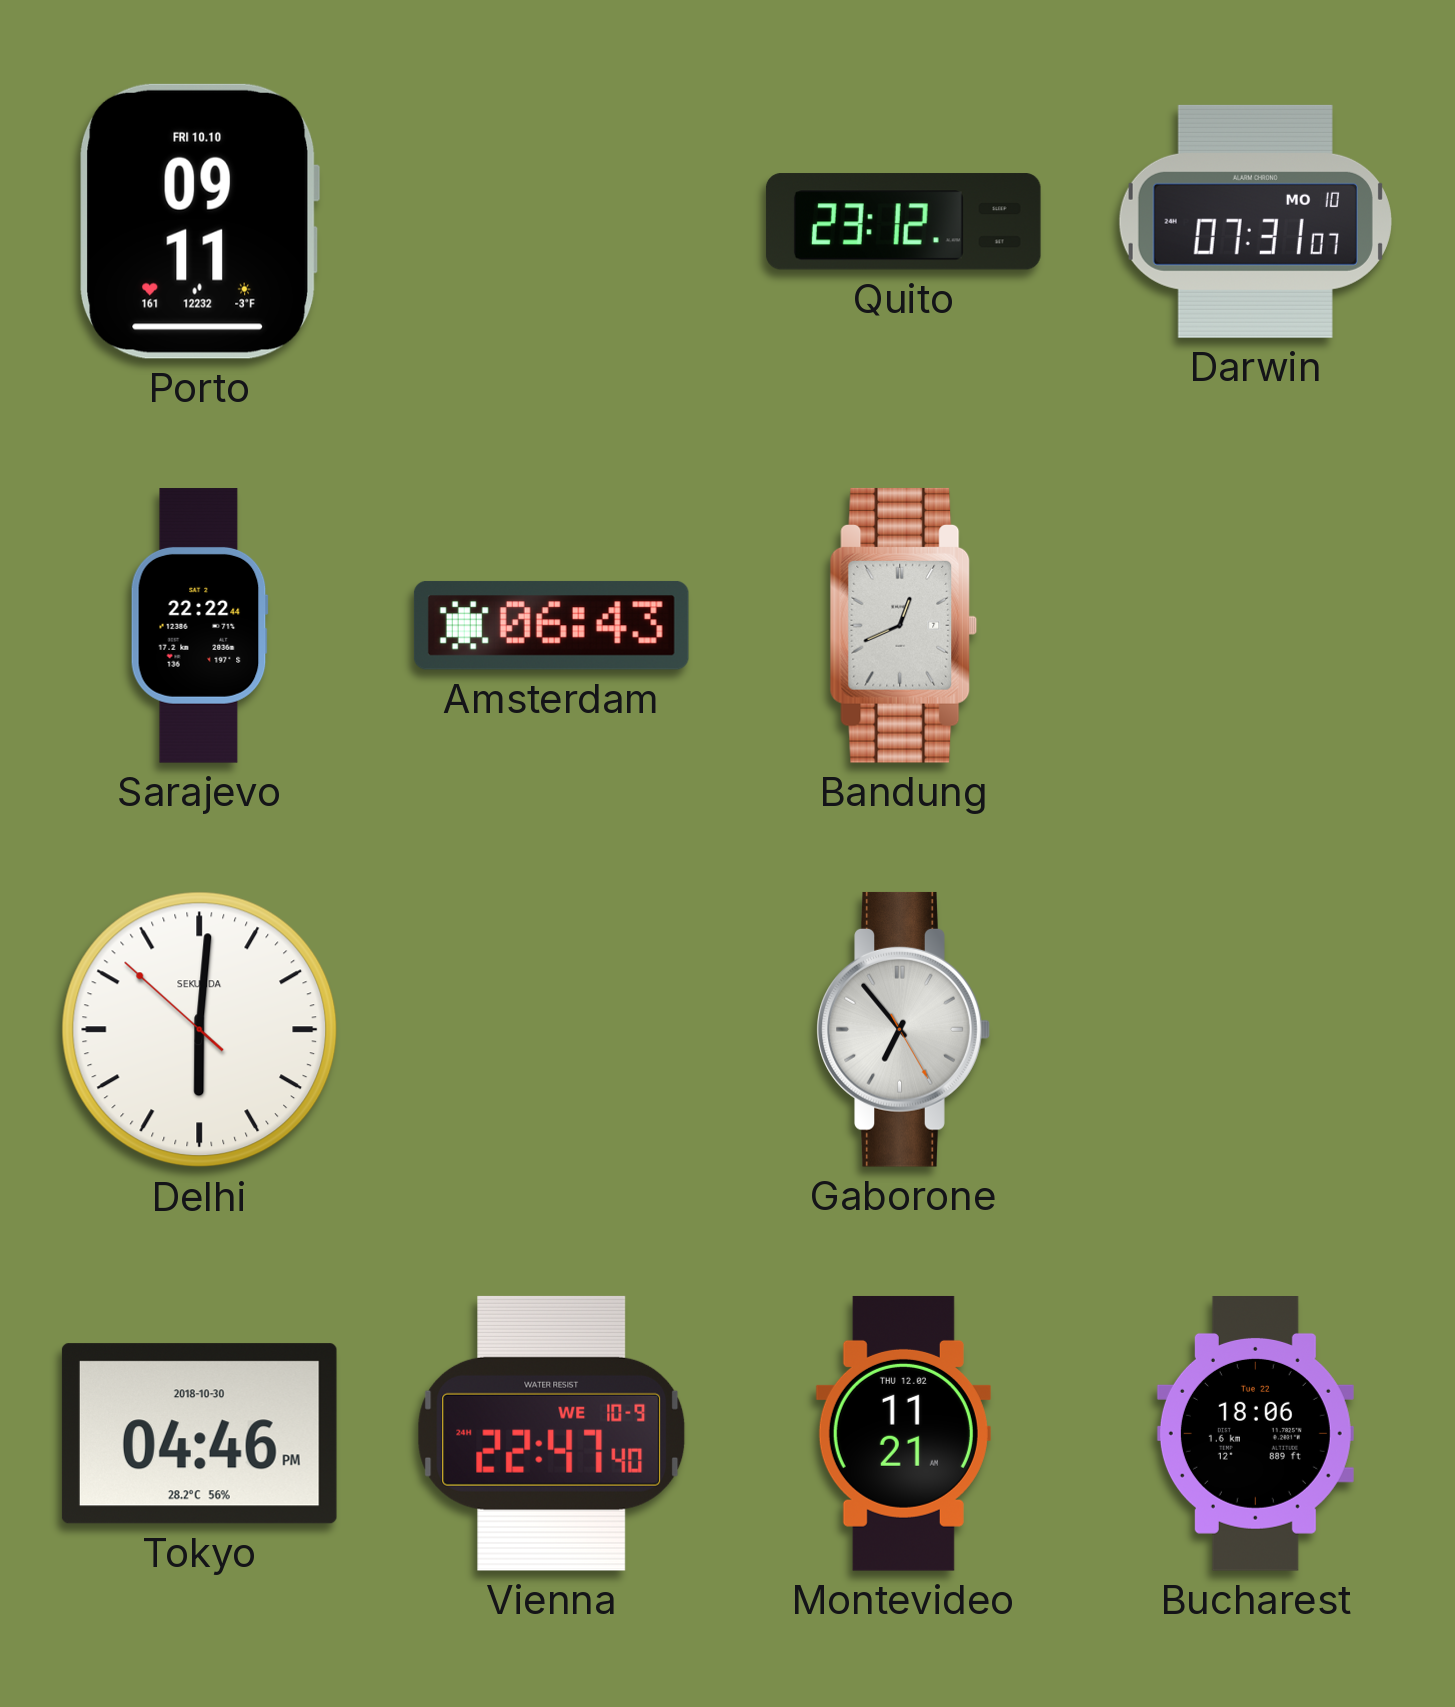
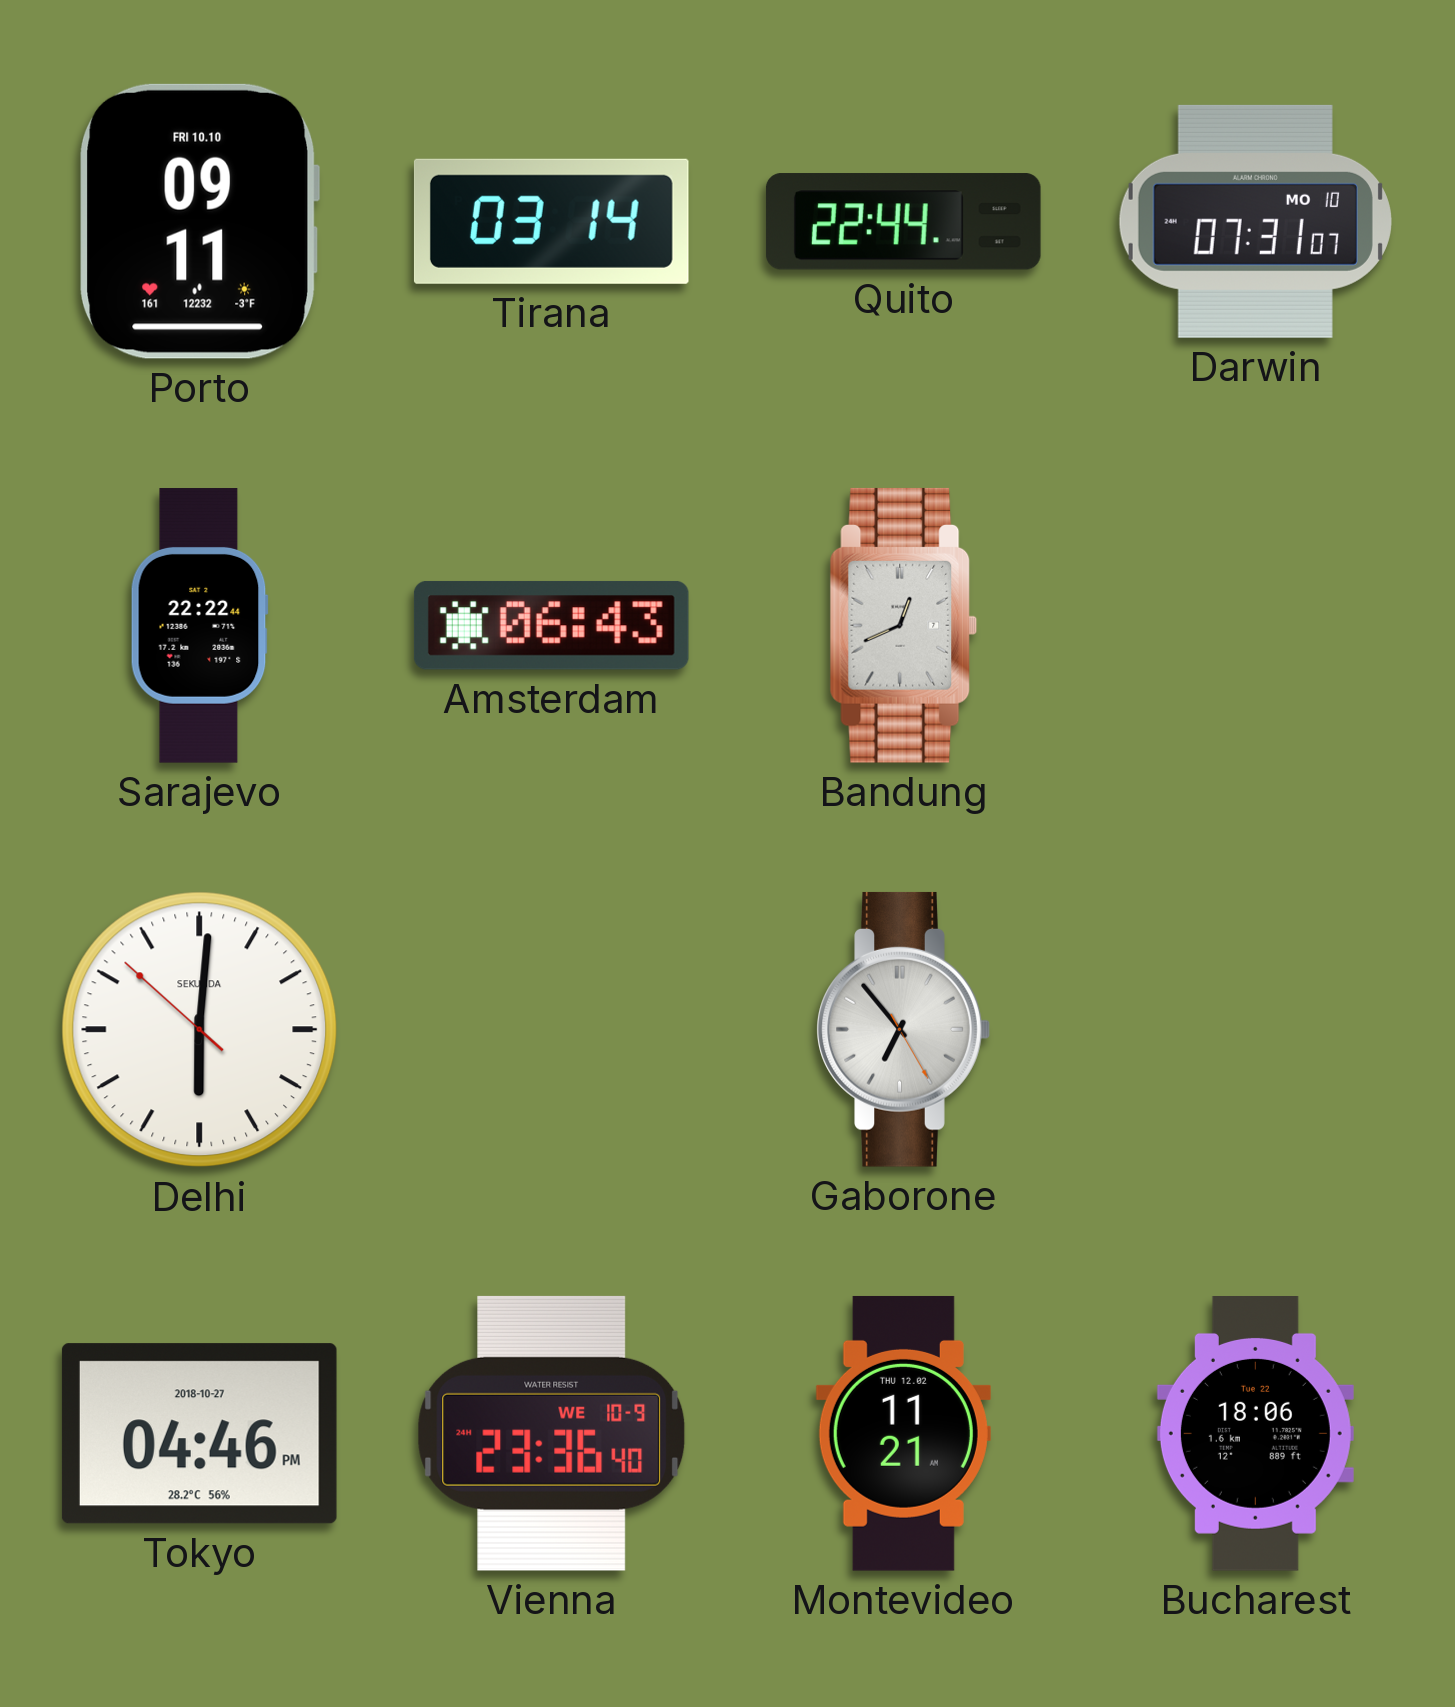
Tirana: none -> 03:14 (551, 221)
Quito: 23:12 -> 22:44 (903, 222)
Tokyo date: 2018-10-30 -> 2018-10-27 (199, 1434)
Vienna: 22:47 -> 23:36 (552, 1433)
